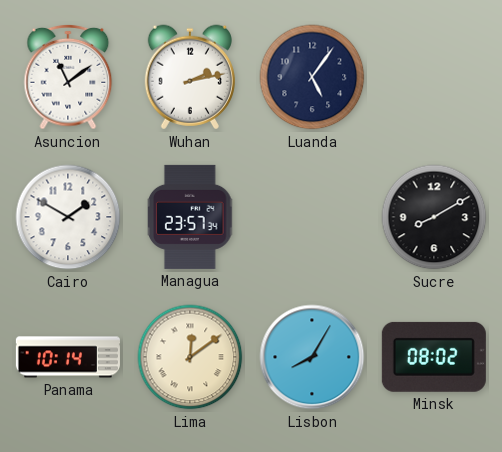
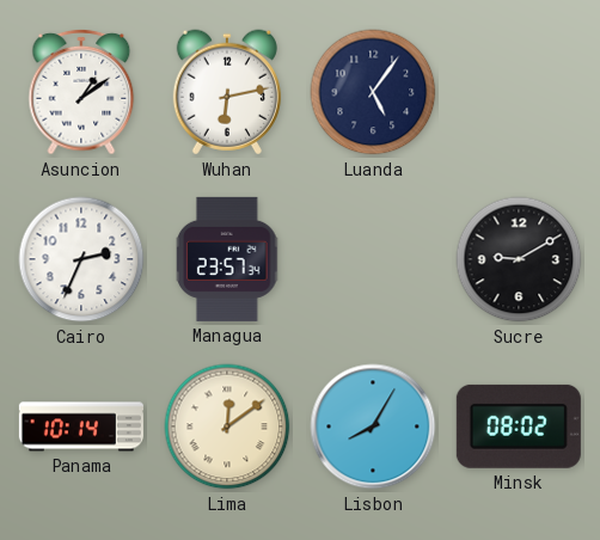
Asuncion: 11:09 -> 1:09 (81, 92)
Wuhan: 2:13 -> 6:13 (227, 92)
Cairo: 1:50 -> 2:34 (81, 259)
Sucre: 8:10 -> 9:10 (519, 259)
